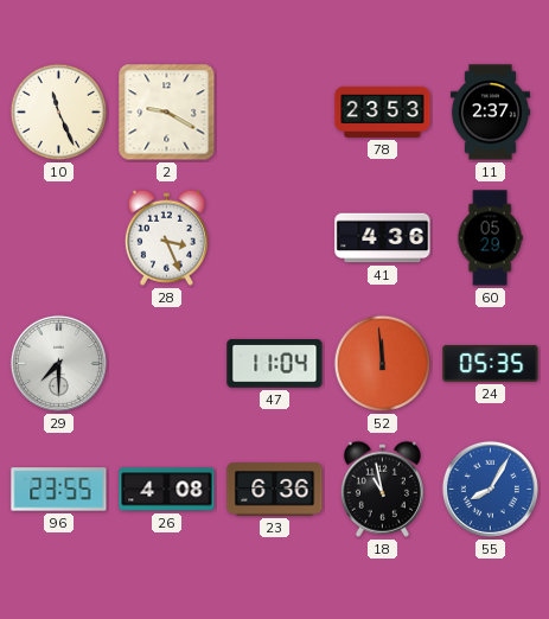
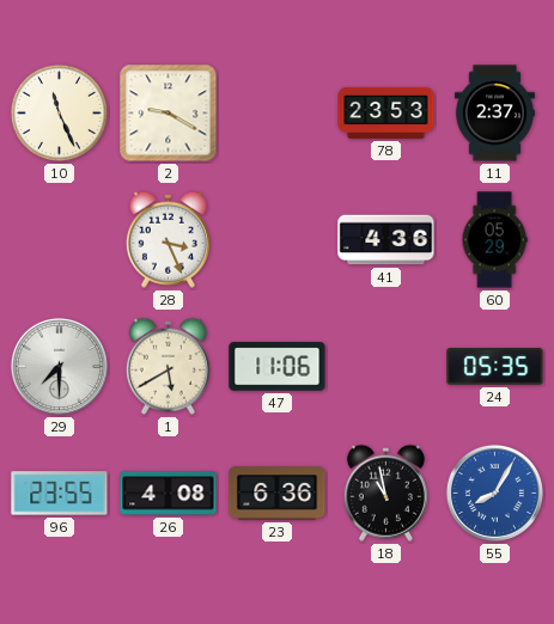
1: none -> 5:40 (168, 366)
47: 11:04 -> 11:06 (278, 367)
52: 11:59 -> none (383, 364)
